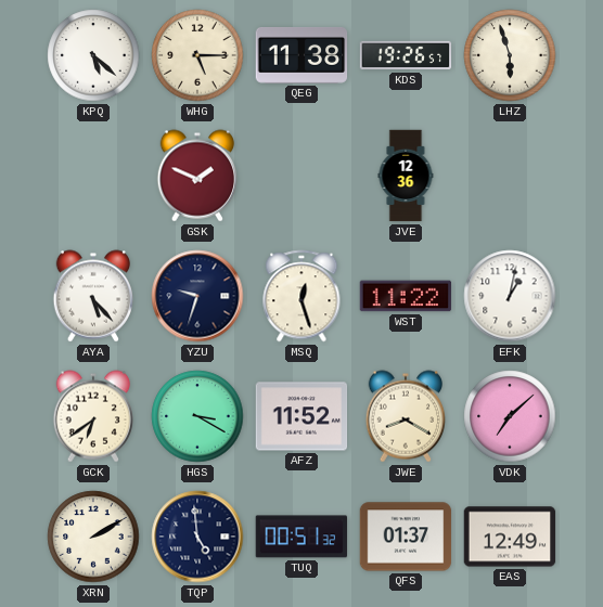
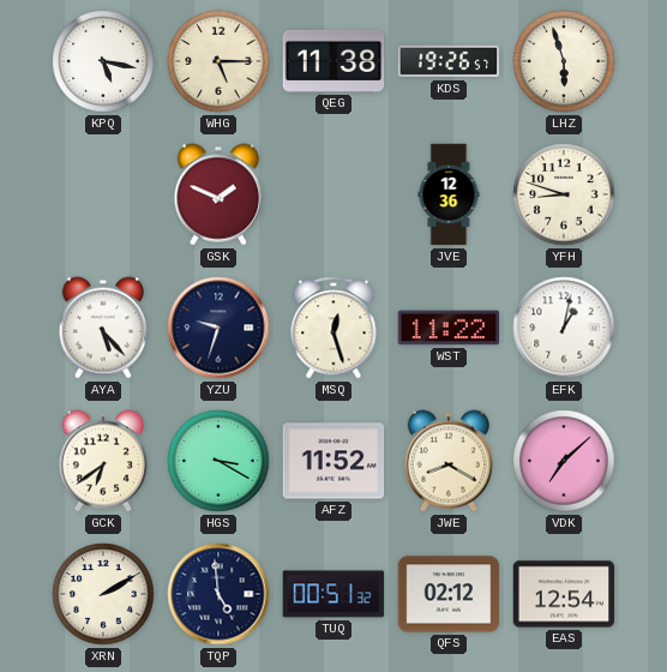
KPQ: 5:22 -> 5:17 (103, 61)
YFH: none -> 8:48 (564, 194)
QFS: 01:37 -> 02:12 (449, 594)
EAS: 12:49 -> 12:54 (564, 594)
